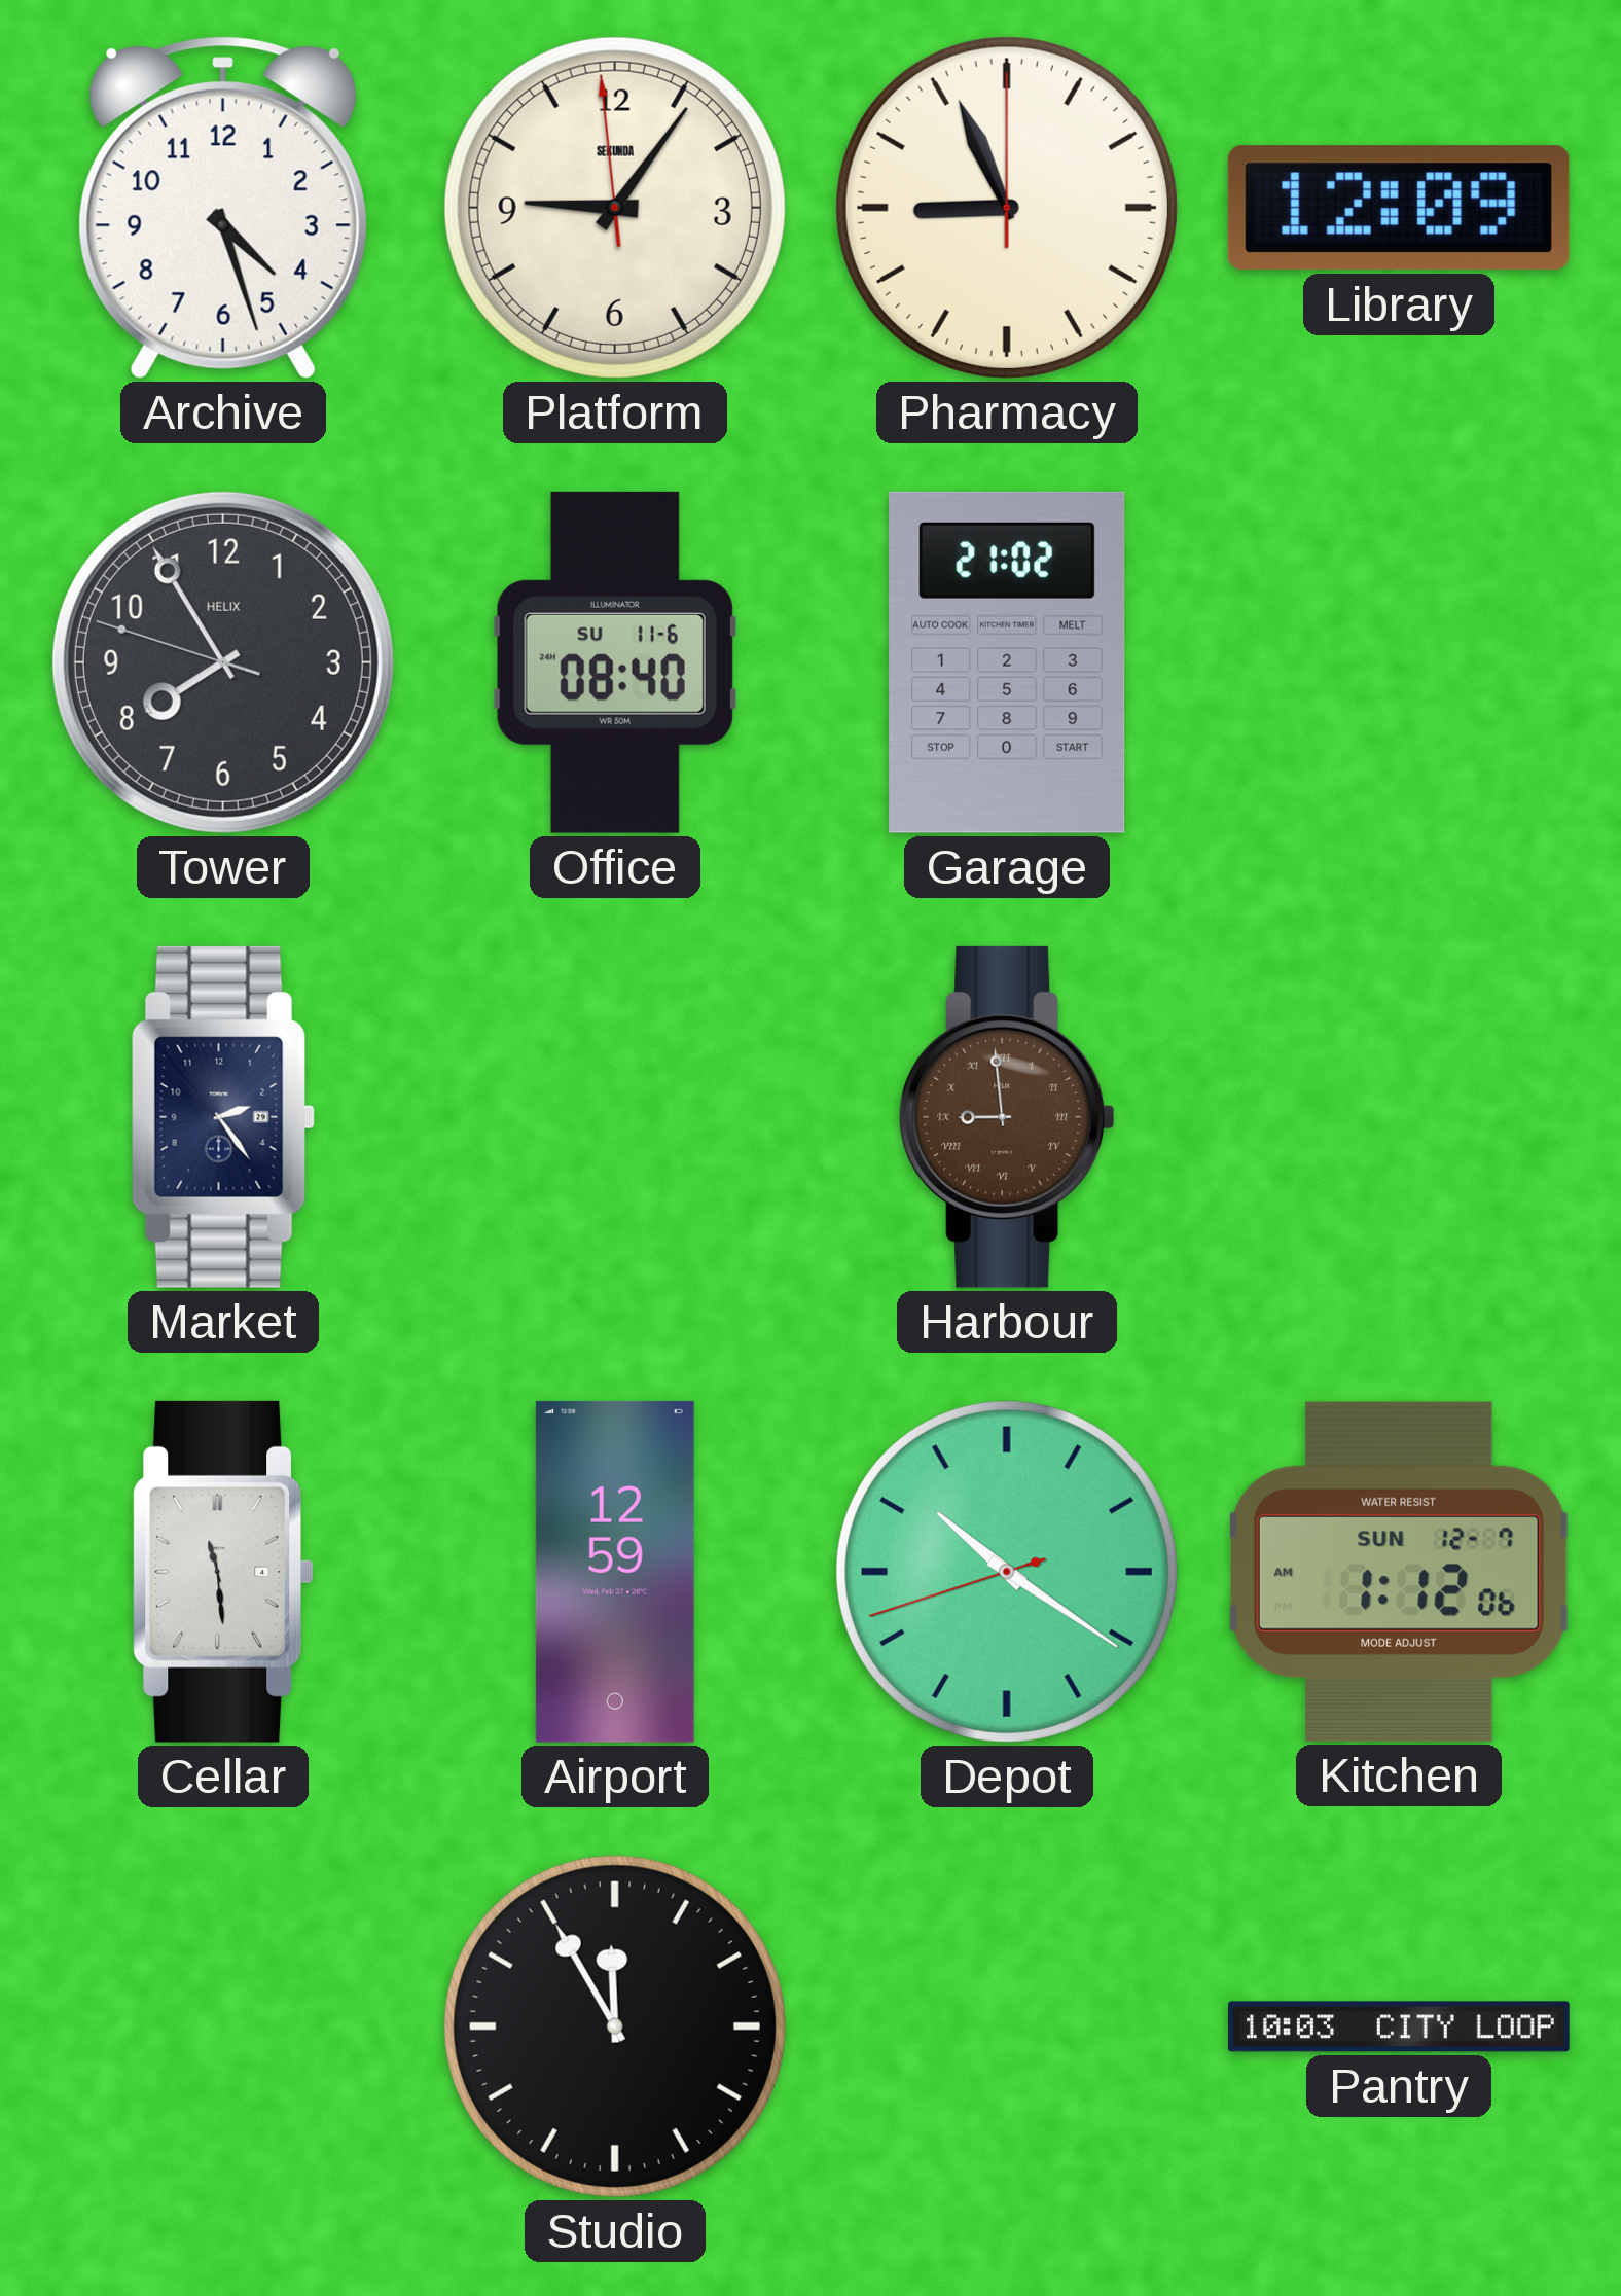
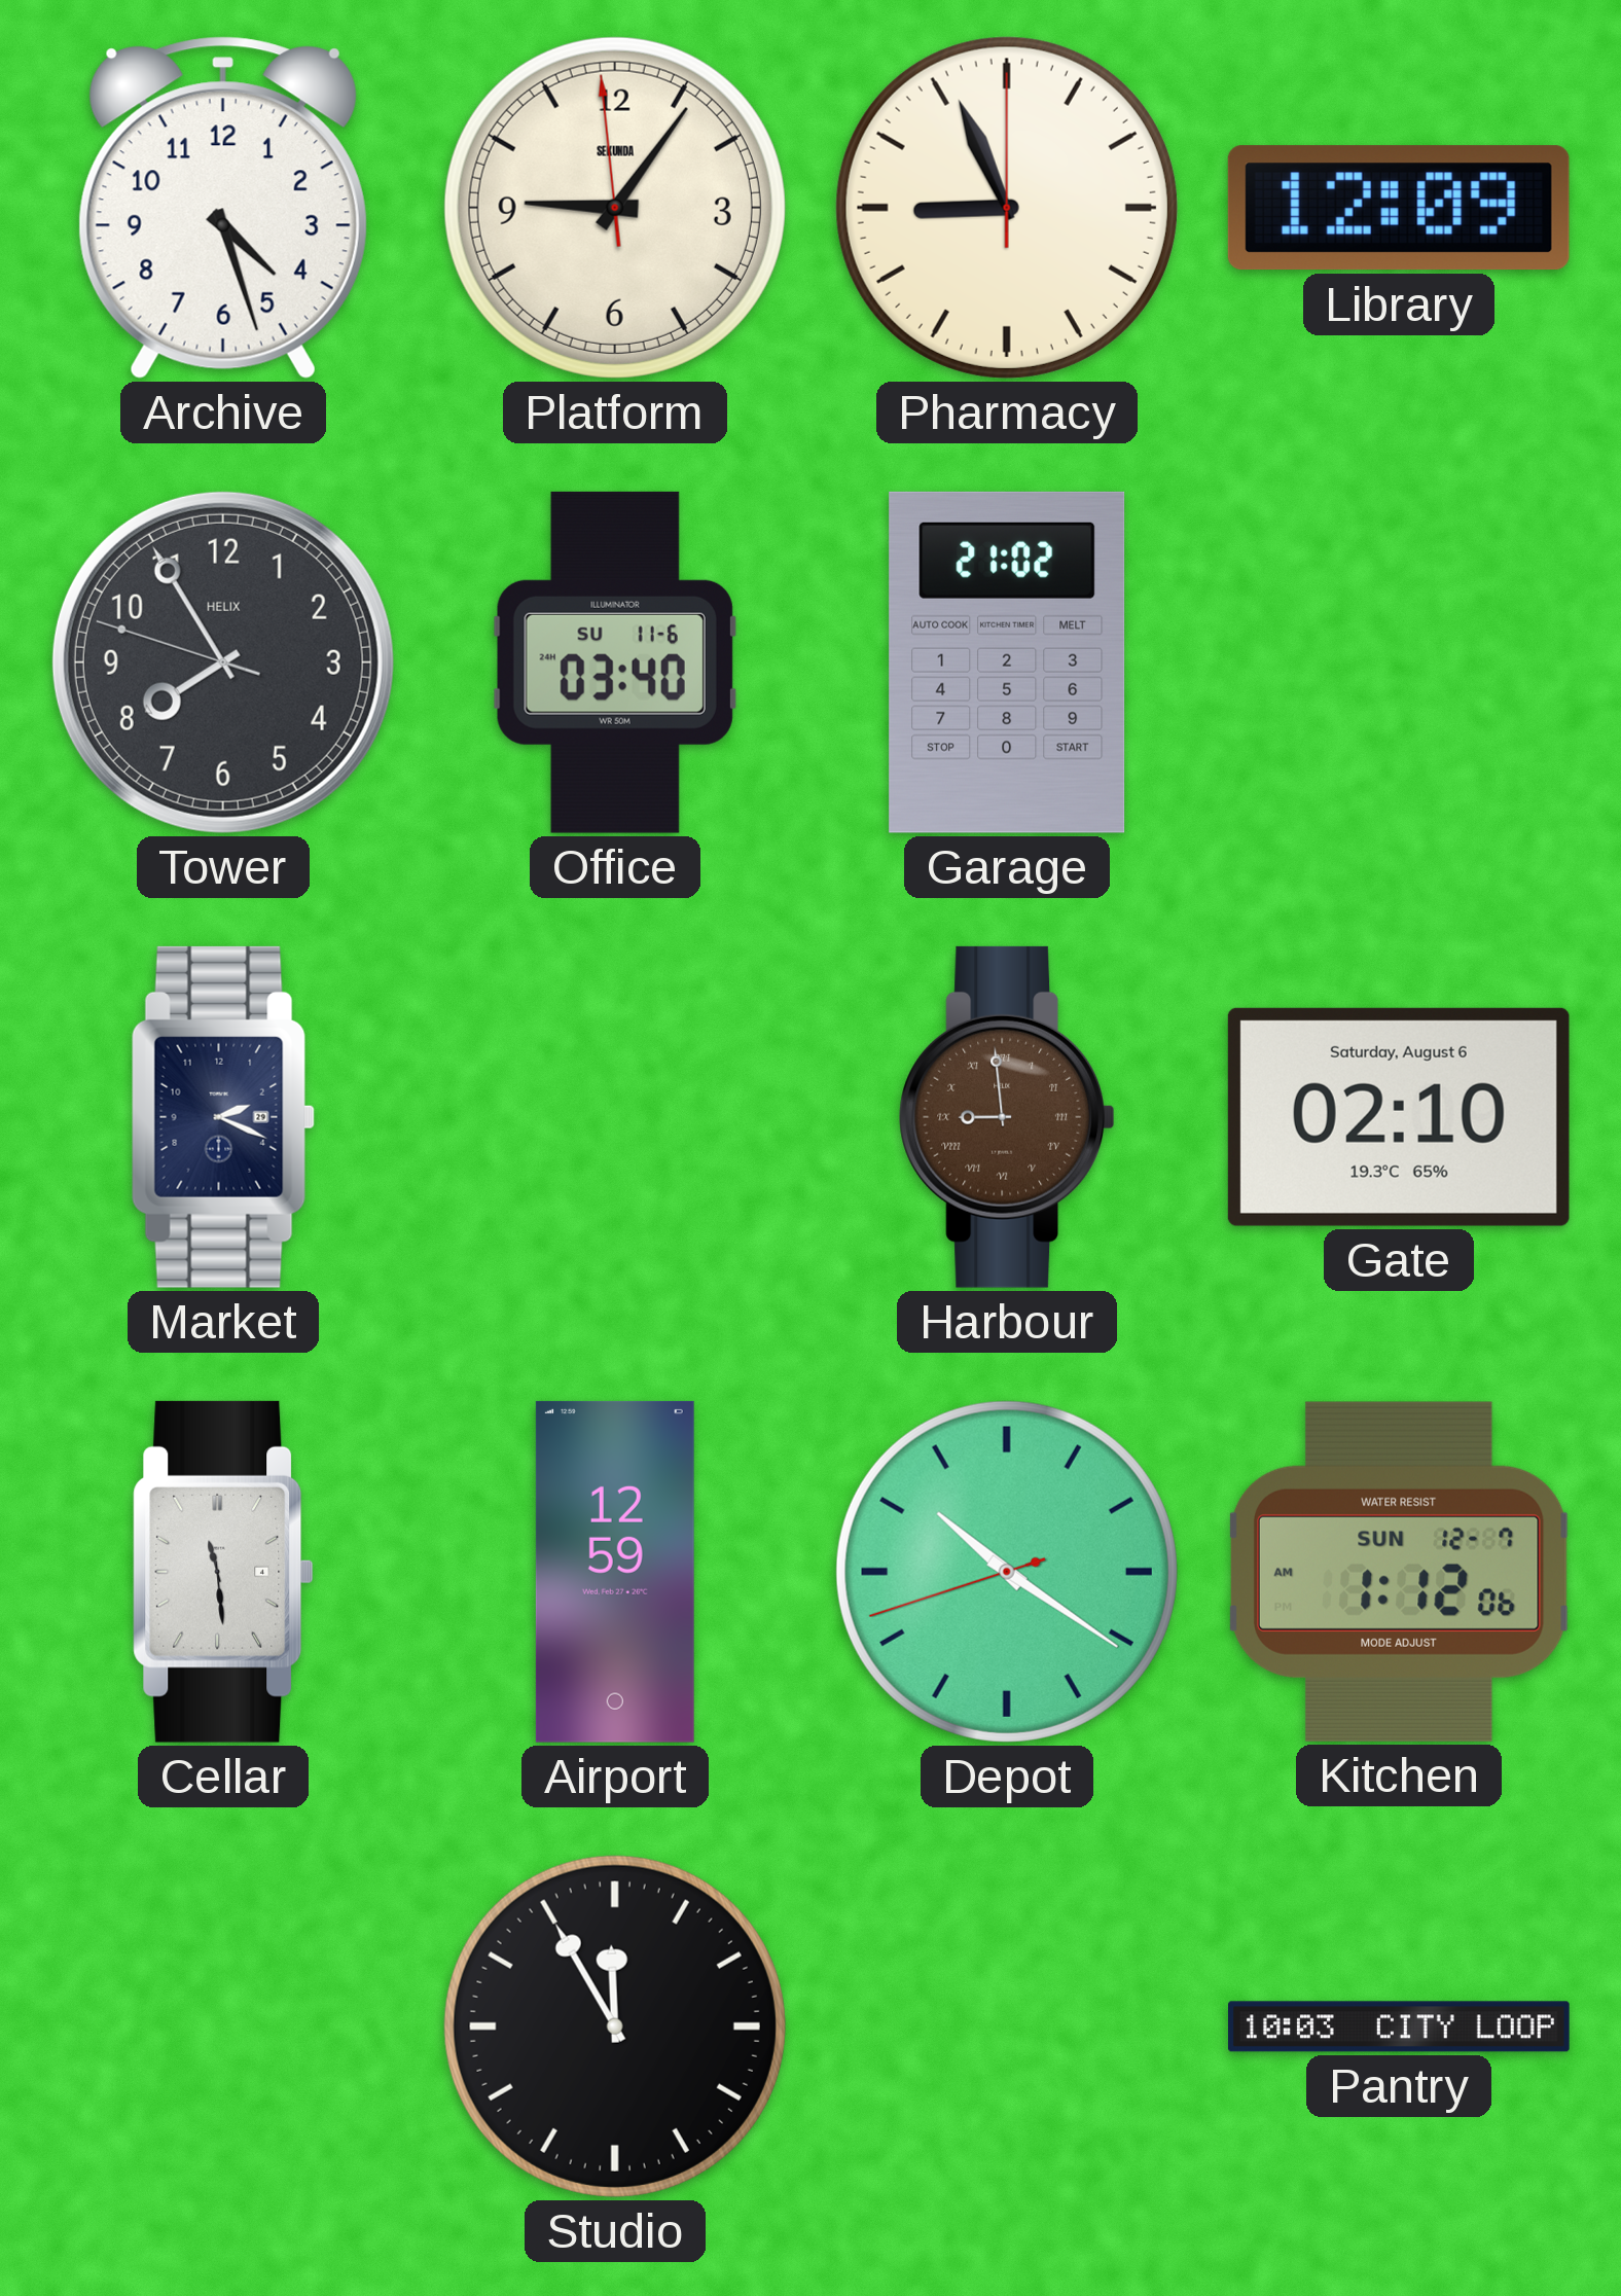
Office: 08:40 -> 03:40 (615, 662)
Market: 2:24 -> 2:19 (223, 1117)
Gate: none -> 02:10 (1399, 1117)
